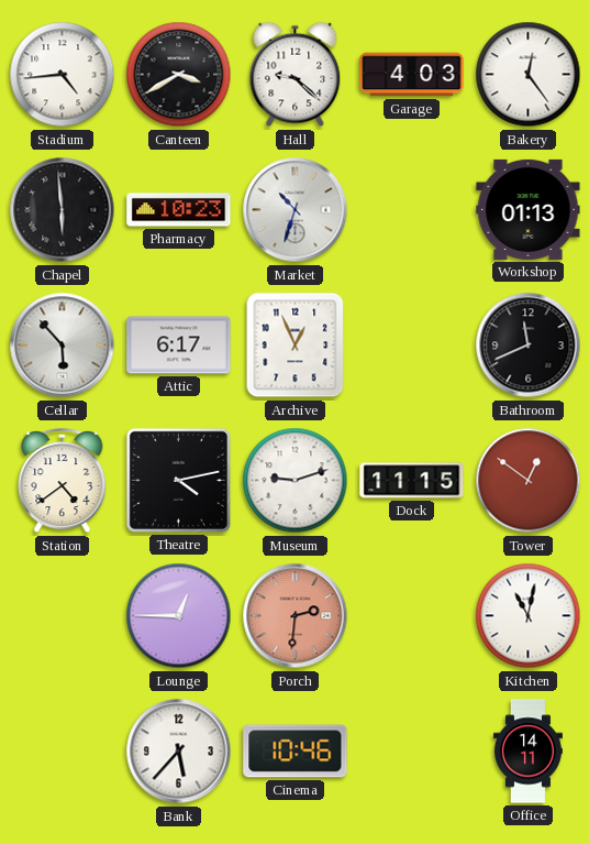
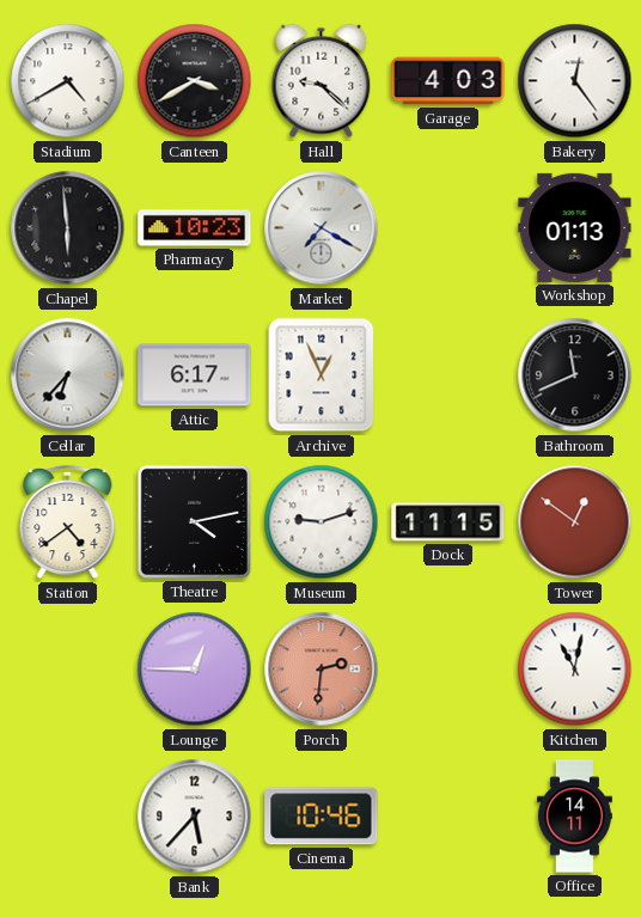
Stadium: 4:44 -> 4:40 (68, 81)
Market: 10:33 -> 7:20 (322, 228)
Cellar: 5:53 -> 6:37 (68, 375)
